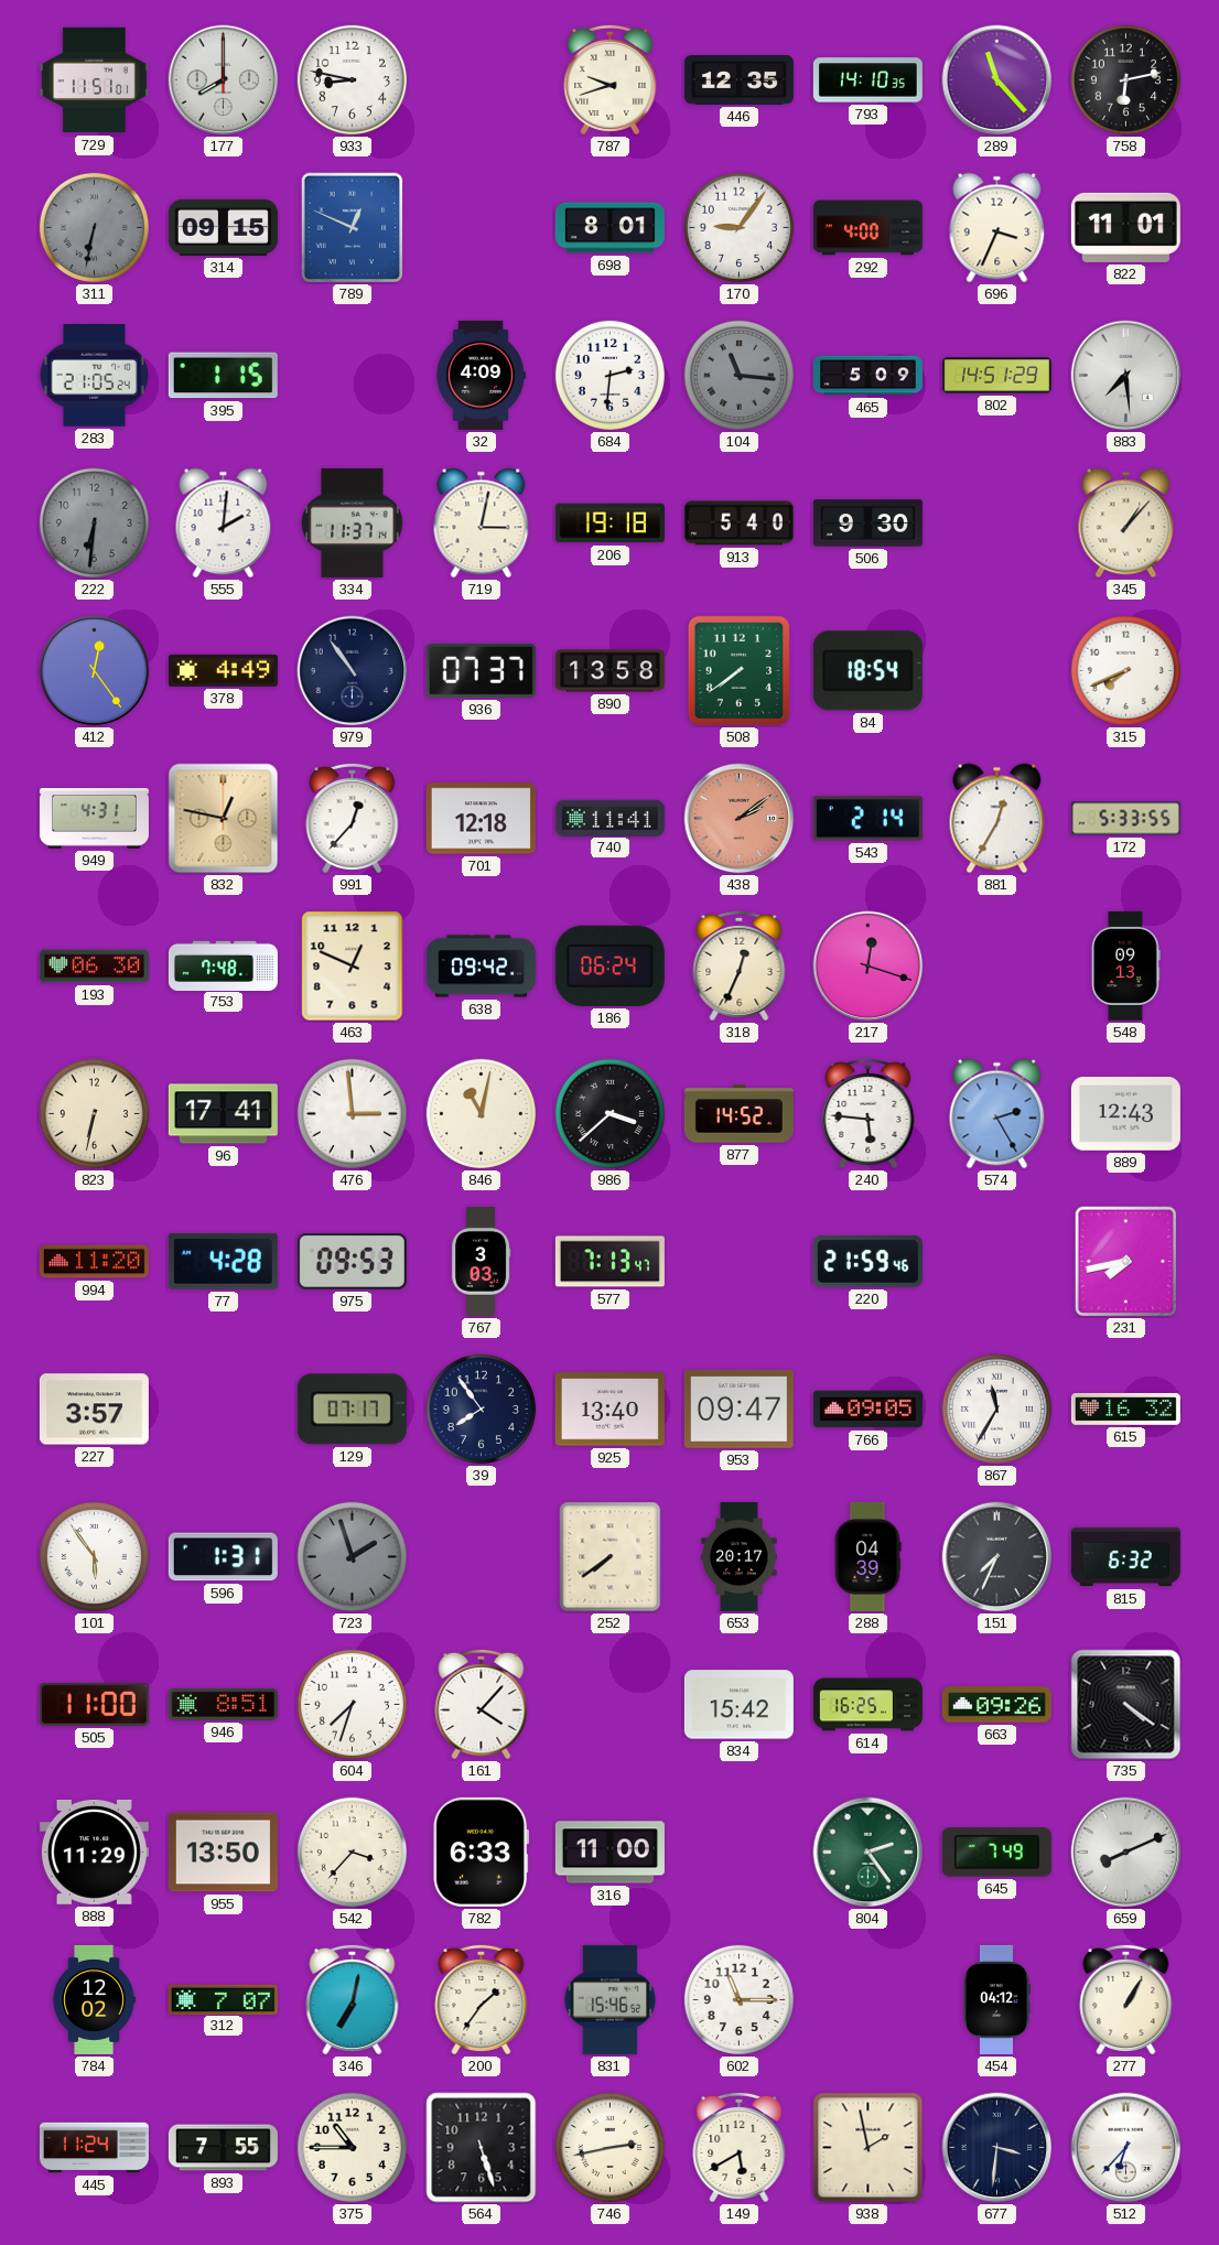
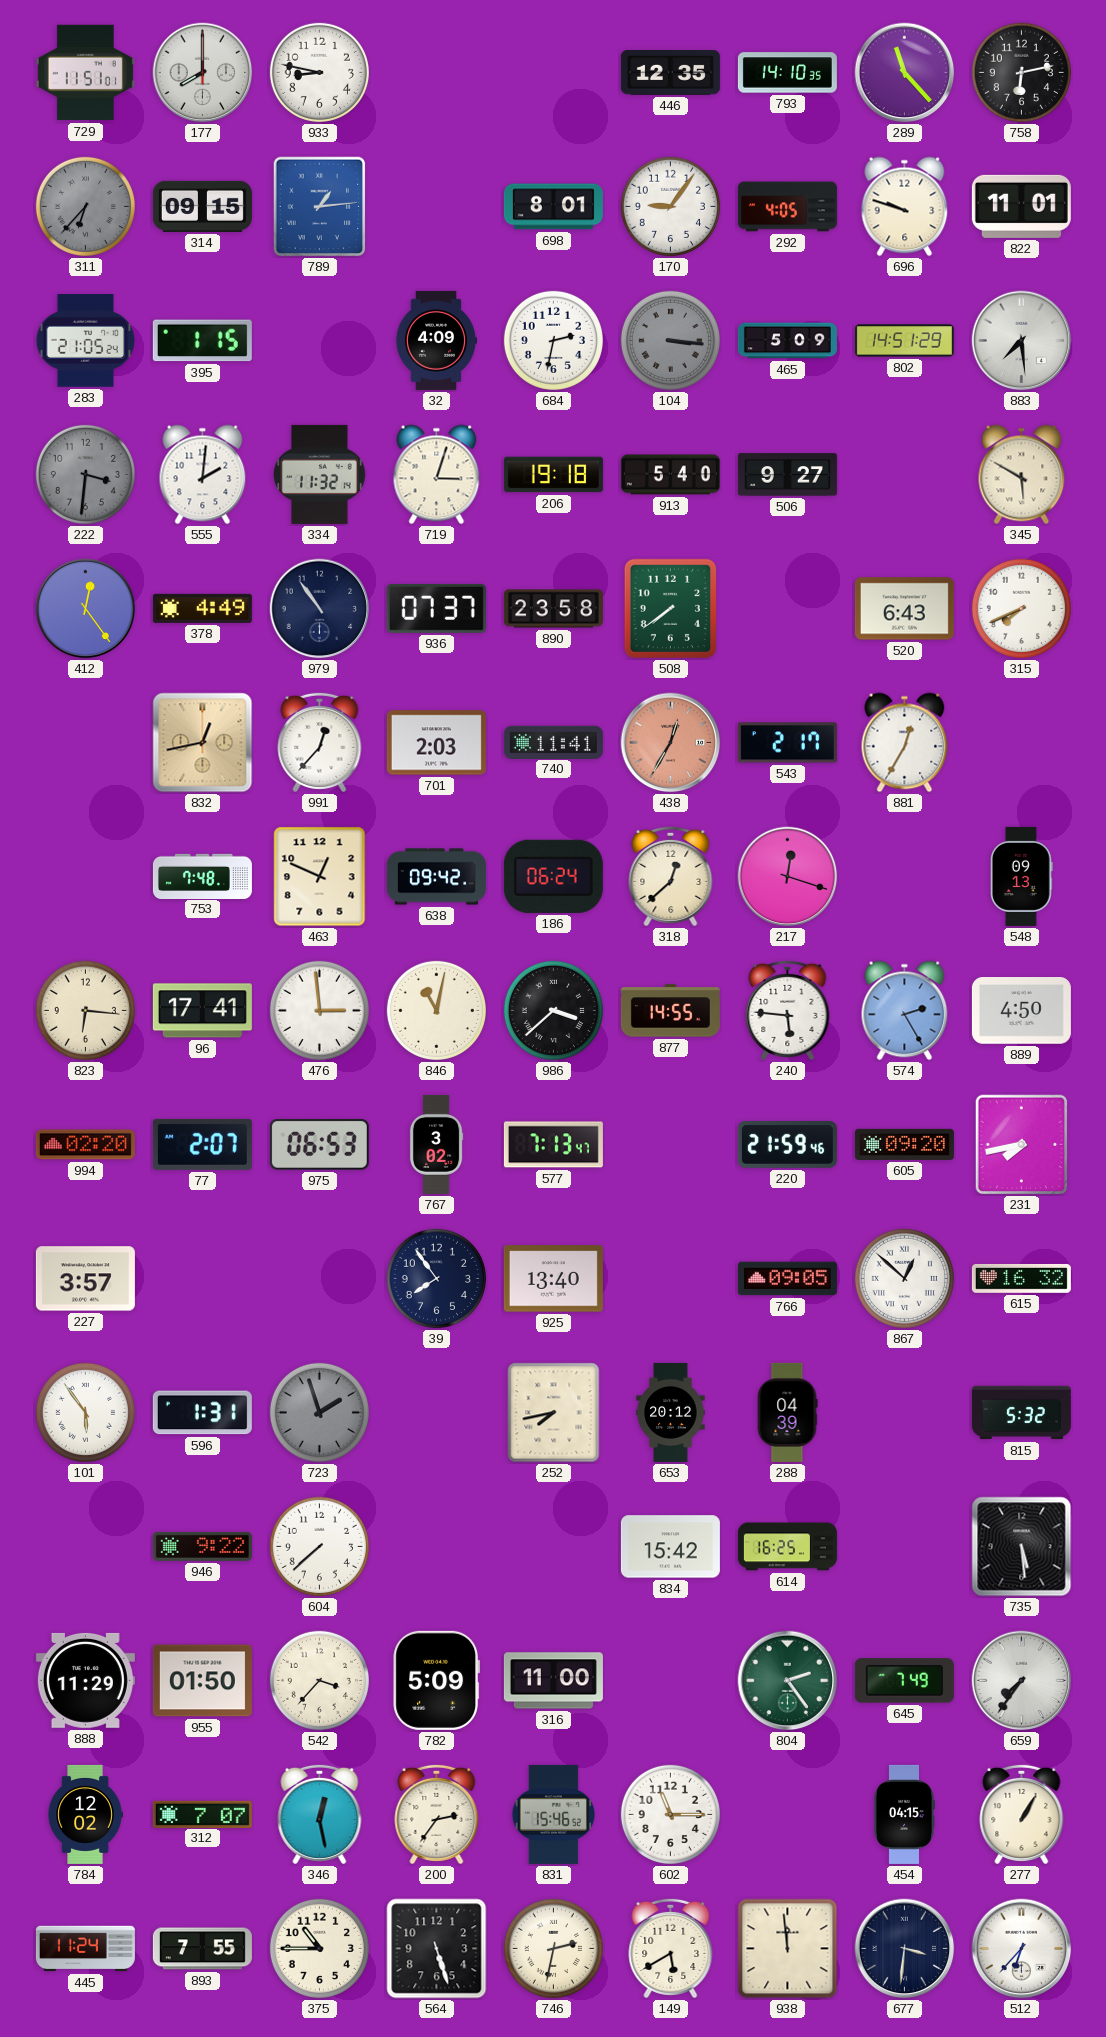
787: 9:42 -> none (611, 79)
311: 6:32 -> 6:37 (85, 206)
789: 12:49 -> 1:14 (320, 207)
292: 4:00 -> 4:05 (787, 207)
696: 3:34 -> 9:48 (905, 207)
684: 2:31 -> 2:32 (553, 340)
104: 11:16 -> 3:16 (670, 340)
222: 6:31 -> 3:31 (85, 474)
334: 11:37 -> 11:32 (320, 474)
719: 3:02 -> 3:03 (437, 475)
506: 9:30 -> 9:27 (787, 475)
345: 1:07 -> 5:50 (1022, 475)
890: 13:58 -> 23:58 (553, 609)
84: 18:54 -> none (867, 671)
520: none -> 6:43 (904, 609)
949: 4:31 -> none (94, 819)
832: 12:47 -> 12:43 (203, 743)
701: 12:18 -> 2:03 (436, 743)
438: 2:09 -> 12:35 (671, 743)
543: 2:14 -> 2:17 (787, 743)
172: 5:33 -> none (1125, 819)
193: 06:30 -> none (94, 967)
318: 12:34 -> 12:38 (671, 876)
823: 6:32 -> 6:16 (85, 1010)
877: 14:52 -> 14:55 (670, 1011)
889: 12:43 -> 4:50 (1021, 1011)
994: 11:20 -> 02:20 (85, 1145)
77: 4:28 -> 2:07 (202, 1144)
975: 09:53 -> 06:53 (319, 1145)
767: 3:03 -> 3:02 (436, 1144)
605: none -> 09:20 (904, 1144)
129: 07:17 -> none (352, 1410)
953: 09:47 -> none (738, 1408)
867: 11:35 -> 12:52 (904, 1278)
252: 7:39 -> 7:43 (554, 1413)
653: 20:17 -> 20:12 (671, 1412)
151: 7:34 -> none (997, 1557)
815: 6:32 -> 5:32 (1021, 1413)
505: 11:00 -> none (94, 1704)
946: 8:51 -> 9:22 (202, 1546)
604: 7:33 -> 7:38 (319, 1546)
161: 4:07 -> none (482, 1704)
663: 09:26 -> none (996, 1705)
735: 4:21 -> 5:29 (1022, 1547)
955: 13:50 -> 01:50 (202, 1681)
782: 6:33 -> 5:09 (436, 1680)
659: 8:11 -> 7:36 (1022, 1681)
346: 7:02 -> 12:28 (320, 1814)
200: 1:36 -> 2:36 (437, 1814)
454: 04:12 -> 04:15 (905, 1814)
746: 2:43 -> 2:32 (553, 1948)
938: 1:58 -> 11:59 (788, 1949)
